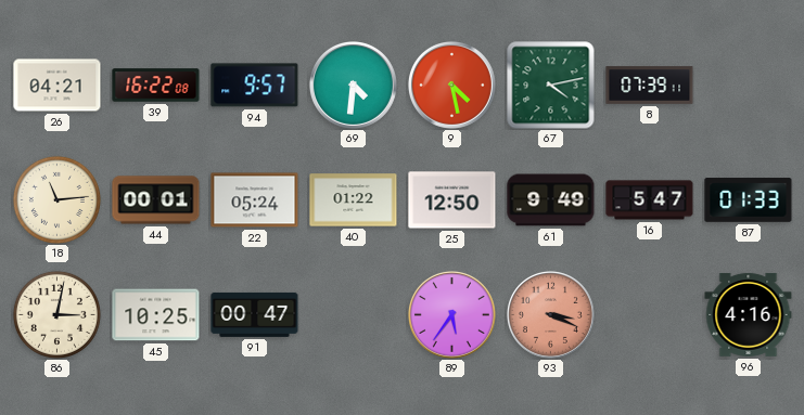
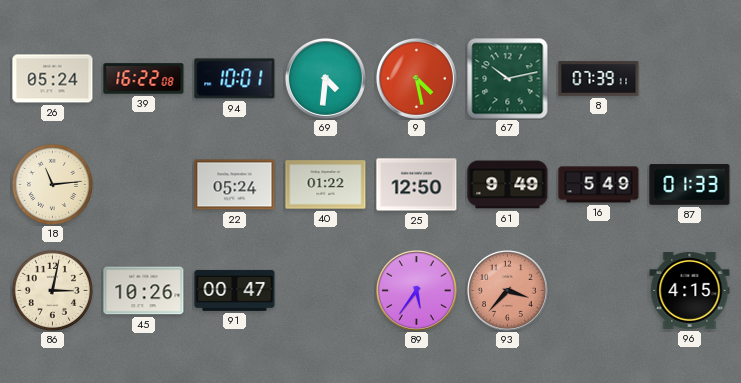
26: 04:21 -> 05:24 (53, 79)
94: 9:57 -> 10:01 (235, 79)
67: 4:13 -> 10:13 (508, 79)
44: 00:01 -> none (156, 200)
16: 5:47 -> 5:49 (599, 185)
45: 10:25 -> 10:26 (144, 291)
93: 3:19 -> 3:37 (507, 290)
96: 4:16 -> 4:15 (690, 290)
